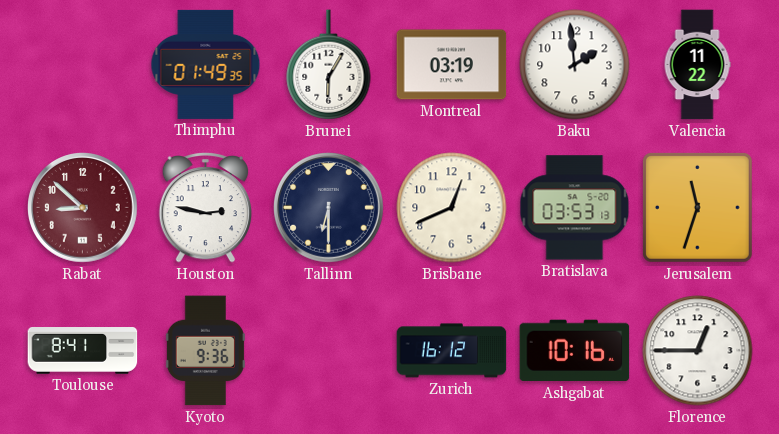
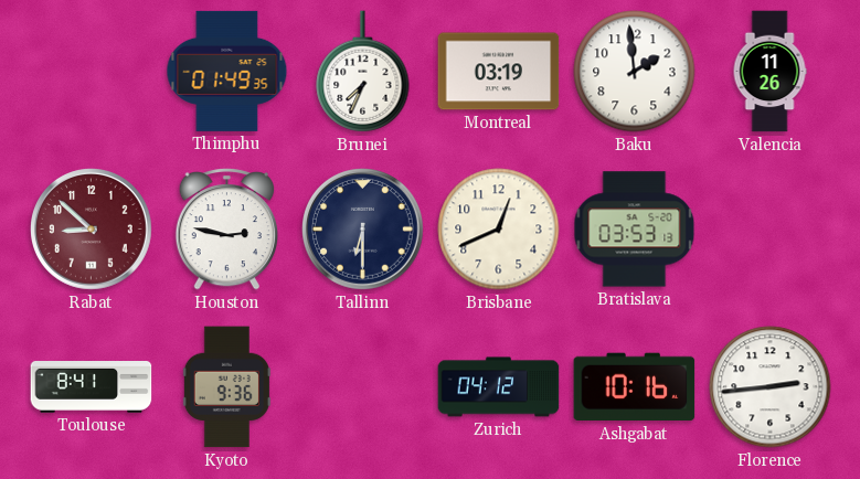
Brunei: 6:05 -> 7:34 (363, 72)
Valencia: 11:22 -> 11:26 (769, 72)
Jerusalem: 11:33 -> none (697, 207)
Zurich: 16:12 -> 04:12 (499, 387)
Florence: 12:45 -> 2:44 (771, 387)
